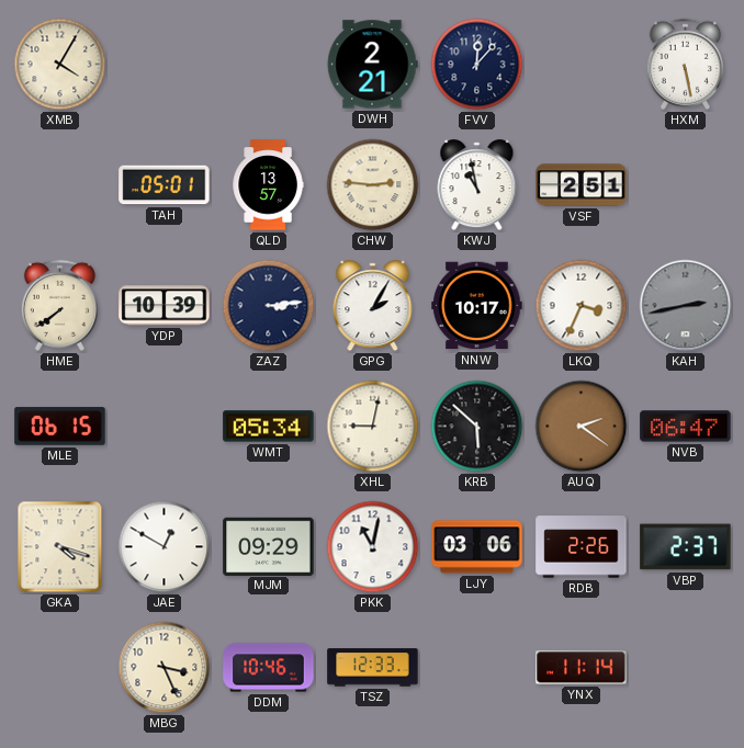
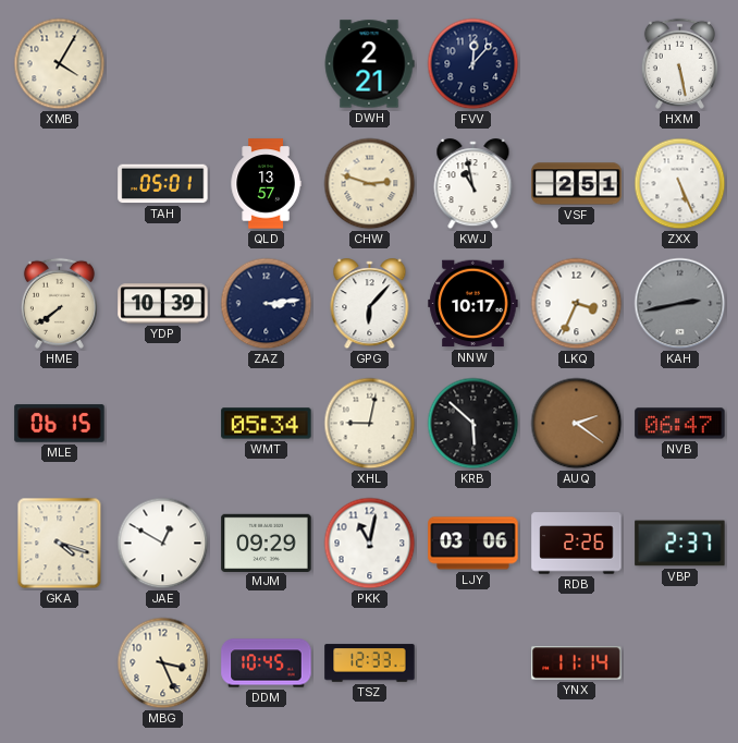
CHW: 2:46 -> 2:48 (370, 184)
ZXX: none -> 5:26 (680, 184)
GPG: 2:05 -> 6:07 (370, 304)
DDM: 10:46 -> 10:45 (267, 663)
